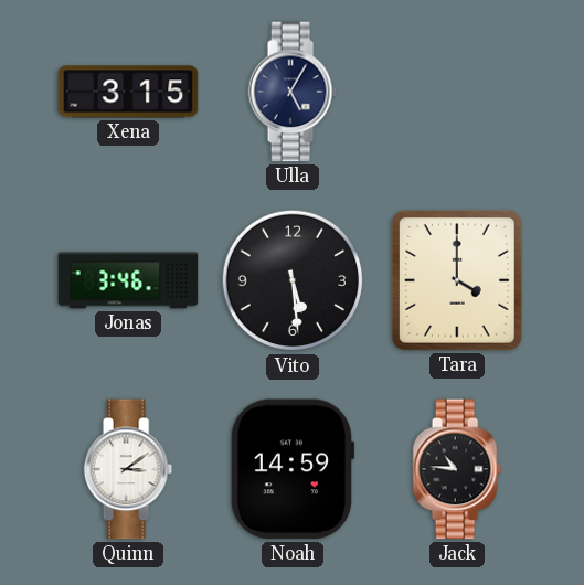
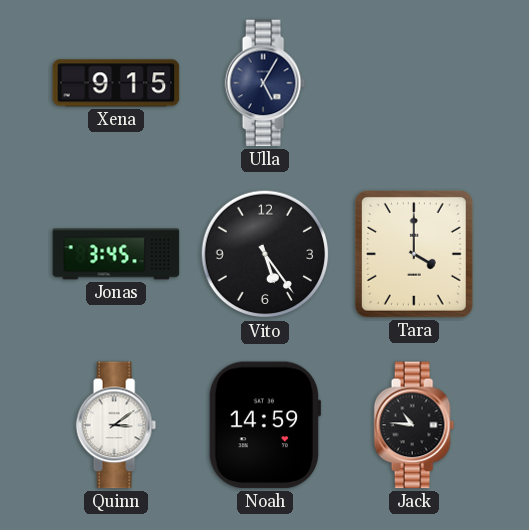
Xena: 3:15 -> 9:15 (116, 83)
Jonas: 3:46 -> 3:45 (116, 254)
Vito: 5:29 -> 5:24 (265, 254)
